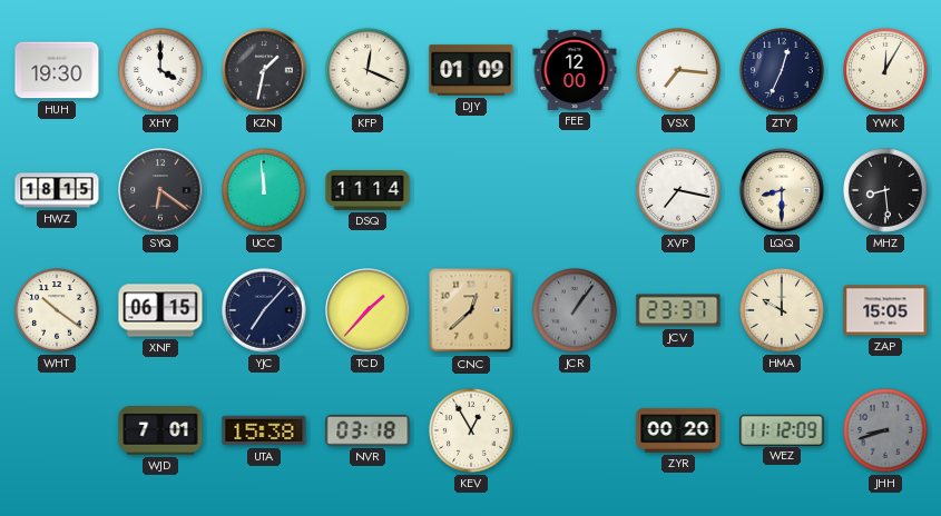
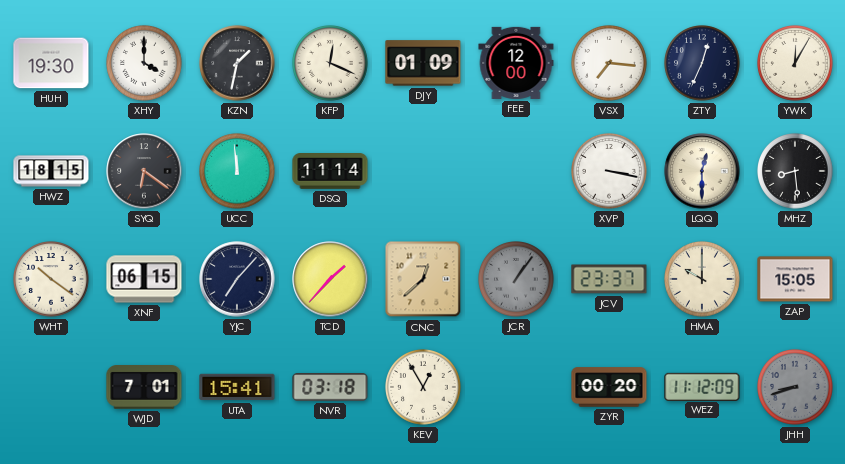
XVP: 7:17 -> 3:17 (610, 172)
LQQ: 8:30 -> 12:30 (702, 171)
UTA: 15:38 -> 15:41 (237, 387)
